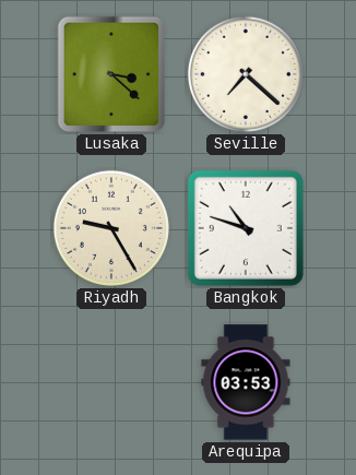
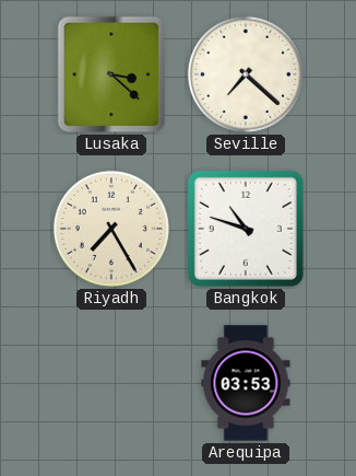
Riyadh: 9:25 -> 7:25 (111, 229)
